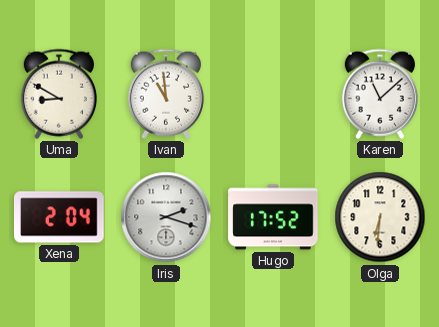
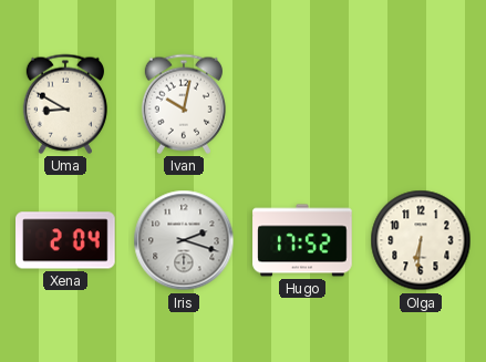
Ivan: 10:59 -> 10:02 (184, 104)
Karen: 11:08 -> none (380, 94)
